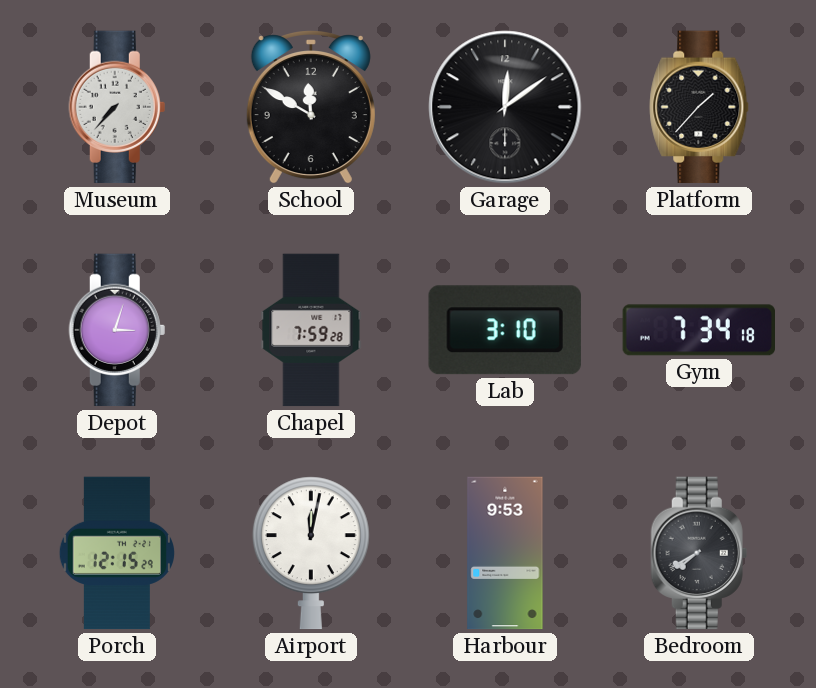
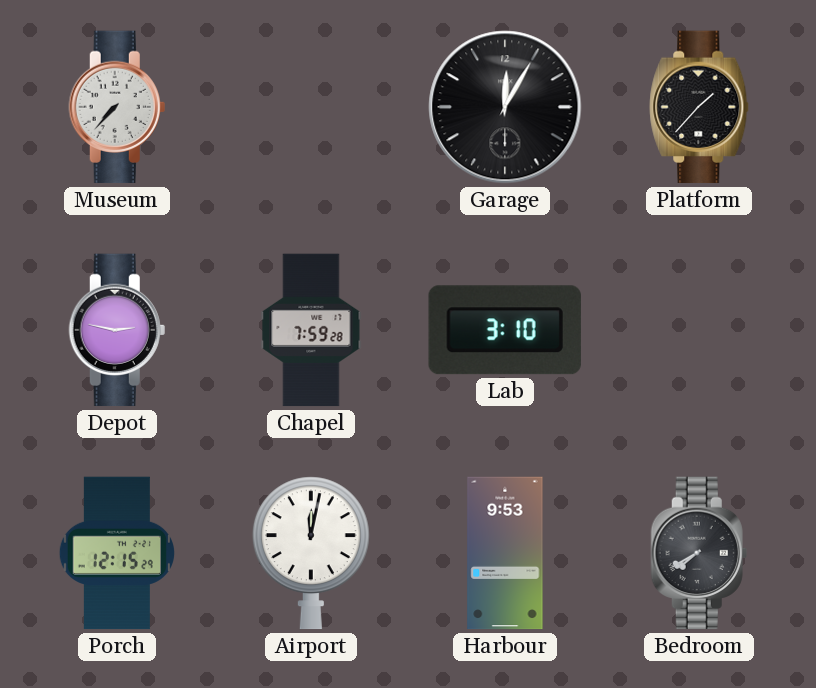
School: 11:50 -> none (311, 108)
Garage: 12:09 -> 12:05 (505, 107)
Depot: 3:03 -> 2:47 (117, 330)
Gym: 7:34 -> none (698, 330)
